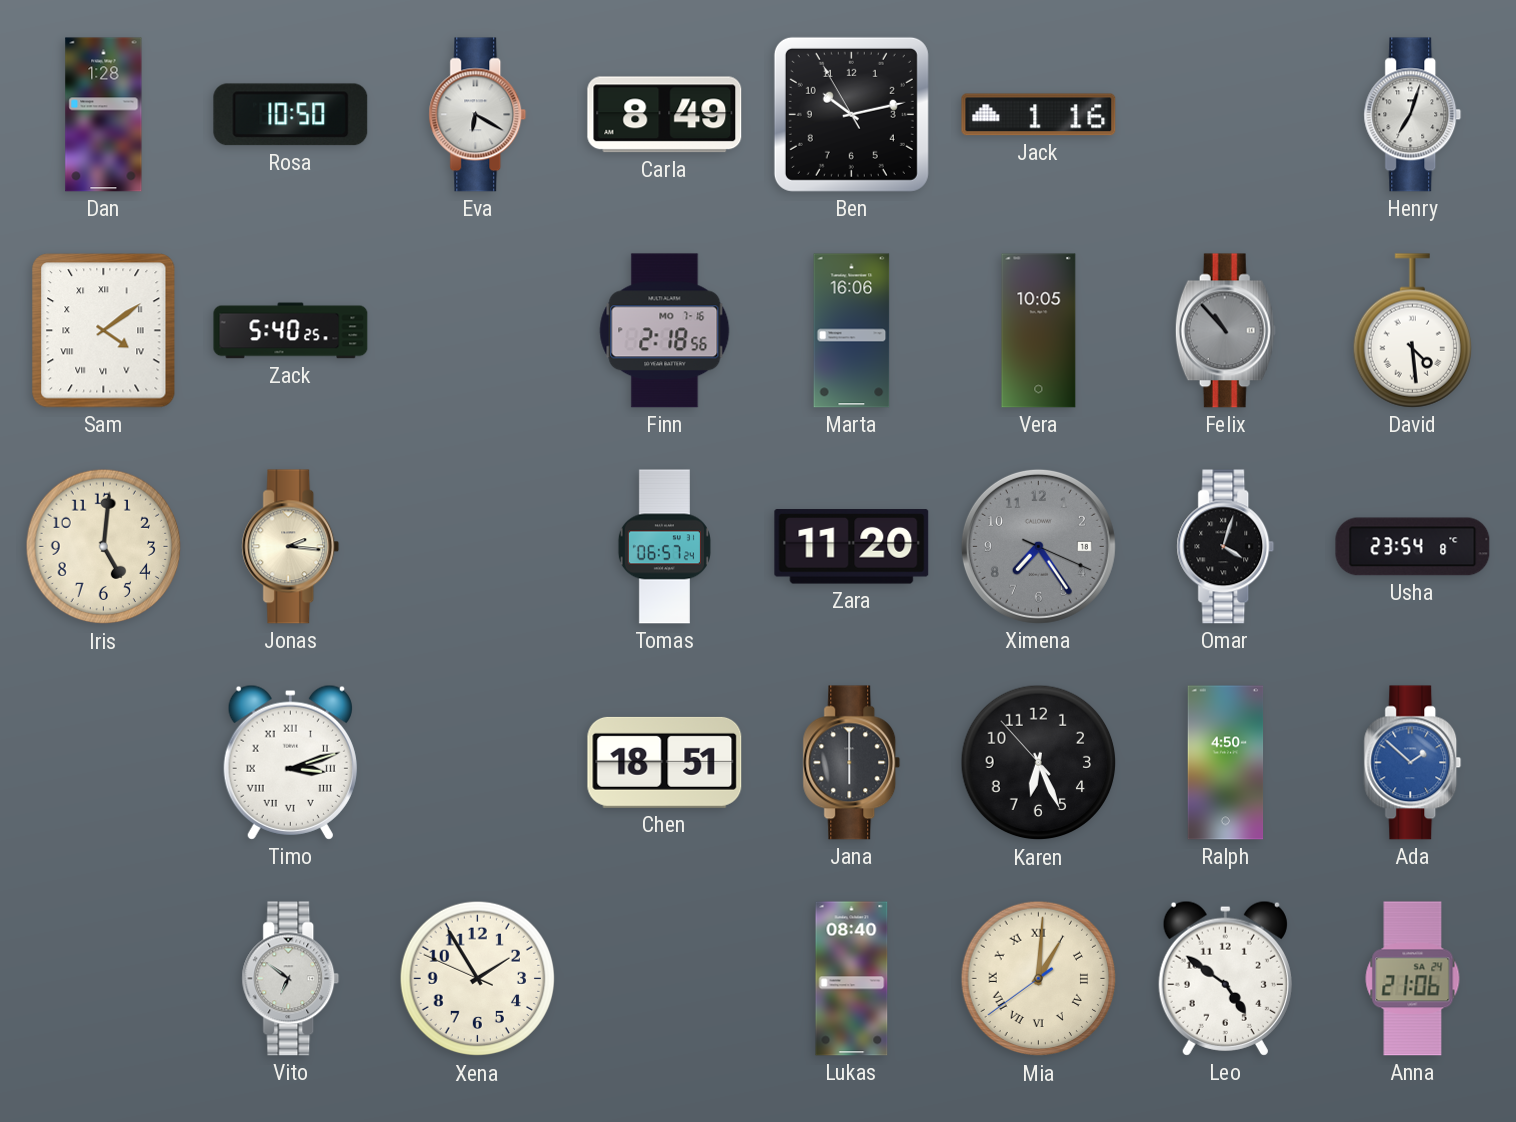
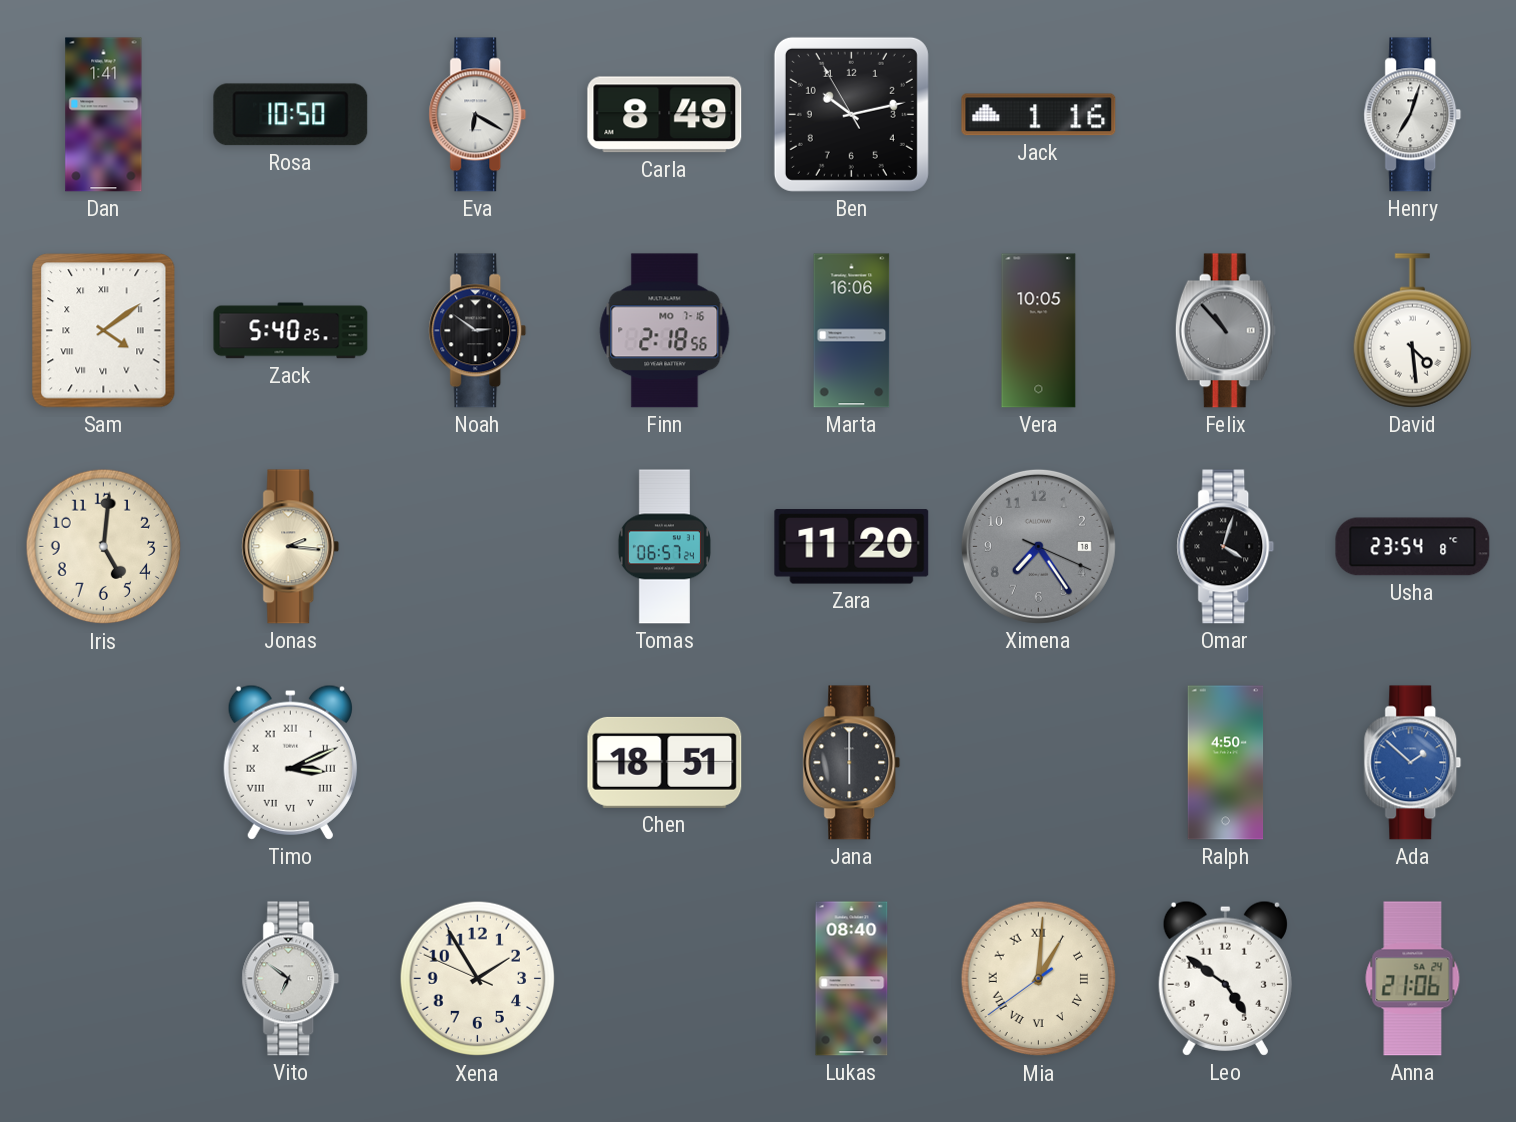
Dan: 1:28 -> 1:41 (104, 115)
Noah: none -> 2:51 (478, 331)
Timo: 3:12 -> 3:11 (290, 762)
Karen: 6:25 -> none (1039, 763)
